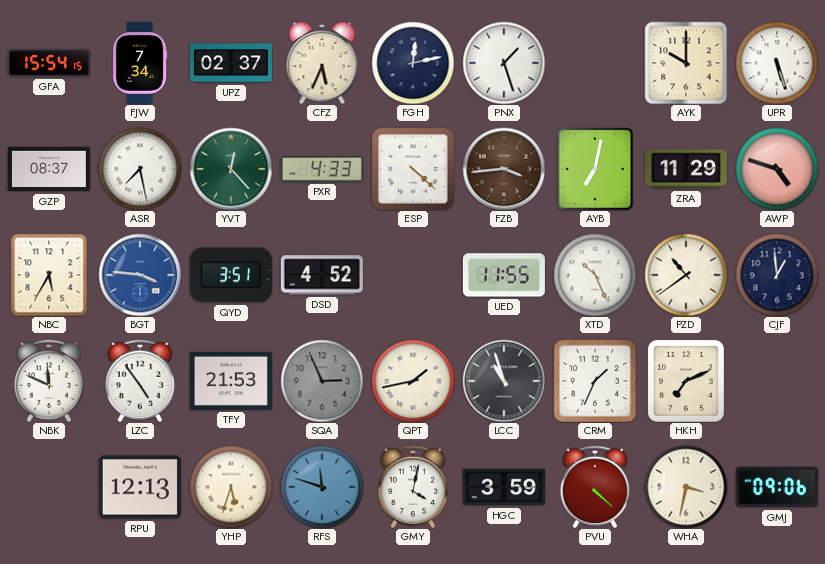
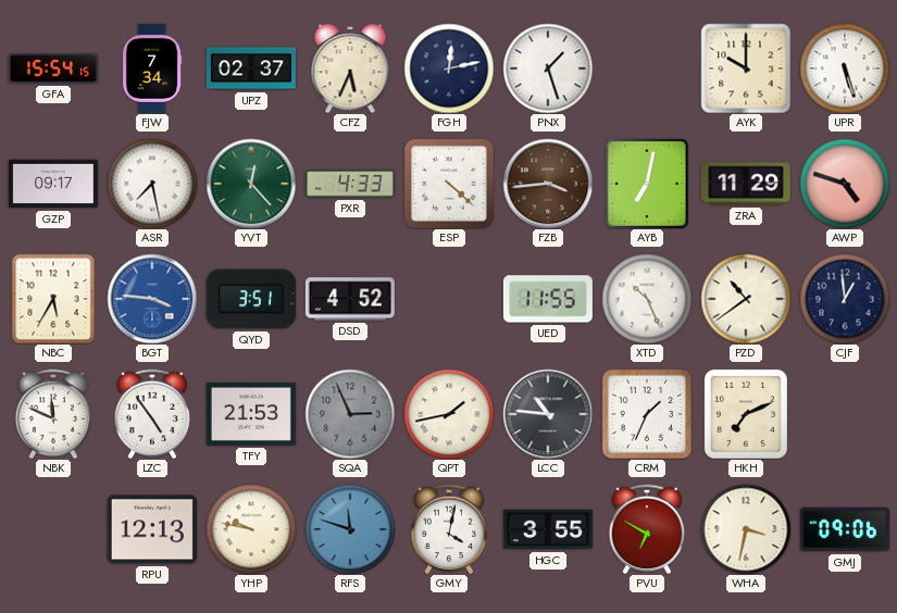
GZP: 08:37 -> 09:17 (53, 184)
LCC: 10:57 -> 10:46 (548, 414)
YHP: 5:33 -> 9:47 (251, 529)
HGC: 3:59 -> 3:55 (548, 529)
PVU: 4:22 -> 6:50 (647, 529)
